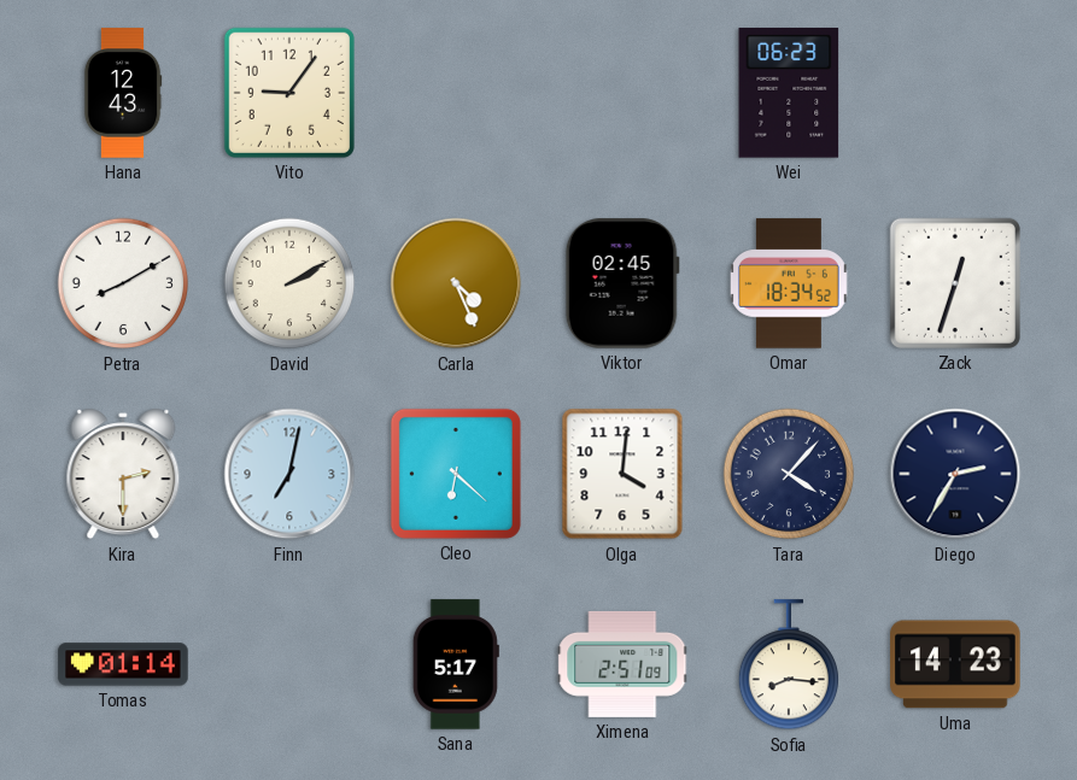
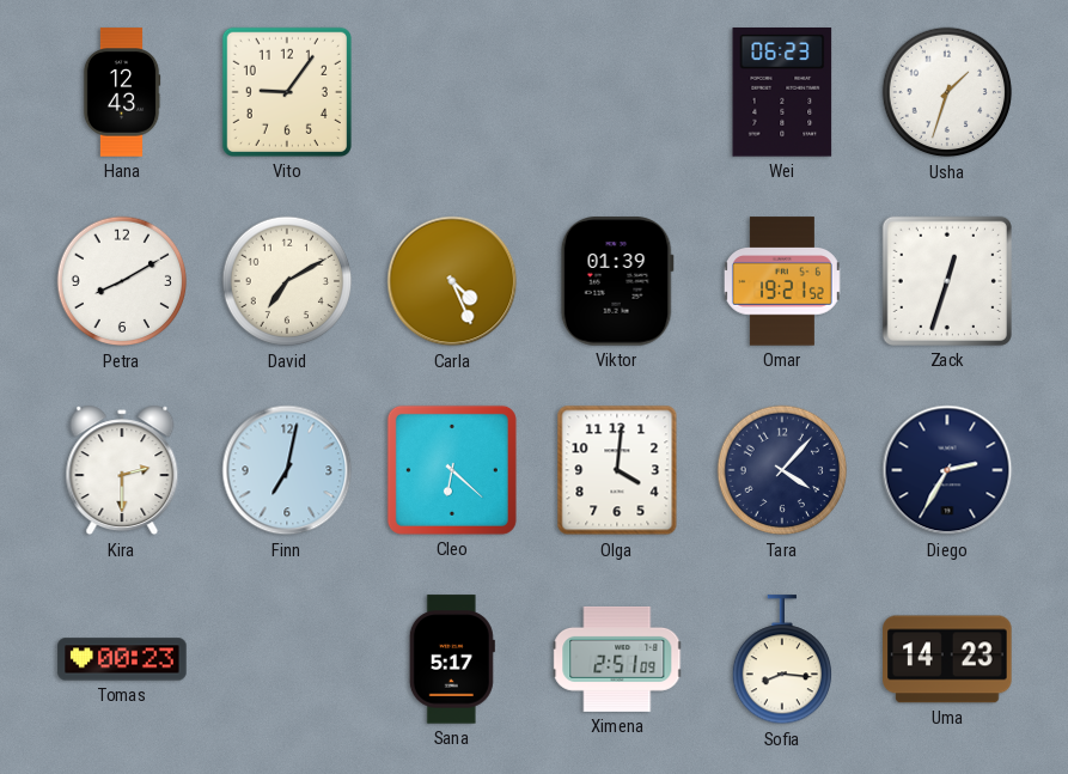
Usha: none -> 1:33 (947, 92)
David: 2:10 -> 7:10 (287, 281)
Viktor: 02:45 -> 01:39 (617, 281)
Omar: 18:34 -> 19:21 (782, 281)
Tomas: 01:14 -> 00:23 (122, 659)
